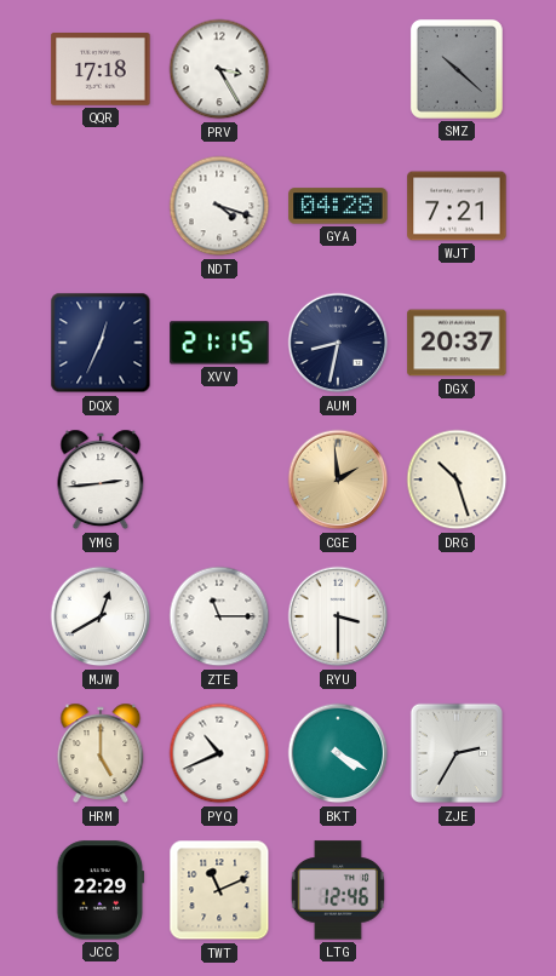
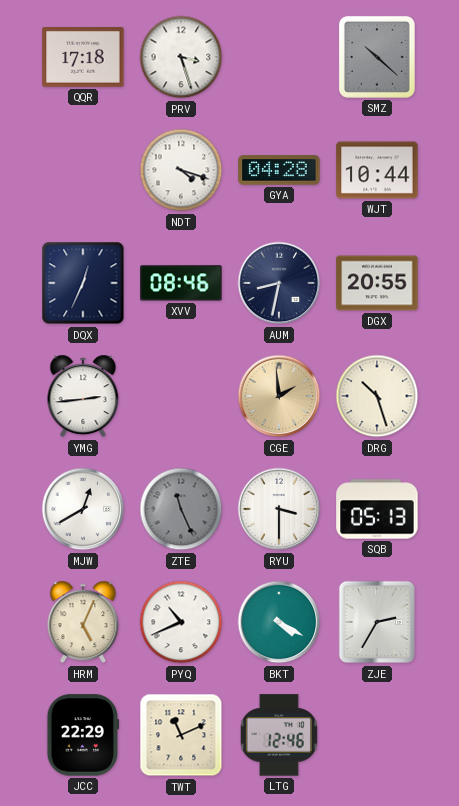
PRV: 3:25 -> 3:27 (181, 57)
WJT: 7:21 -> 10:44 (377, 170)
XVV: 21:15 -> 08:46 (181, 283)
DGX: 20:37 -> 20:55 (377, 283)
ZTE: 11:15 -> 11:26 (181, 509)
ZTE dial: white -> grey (181, 509)
SQB: none -> 05:13 (377, 509)
HRM: 5:00 -> 5:04 (83, 622)
